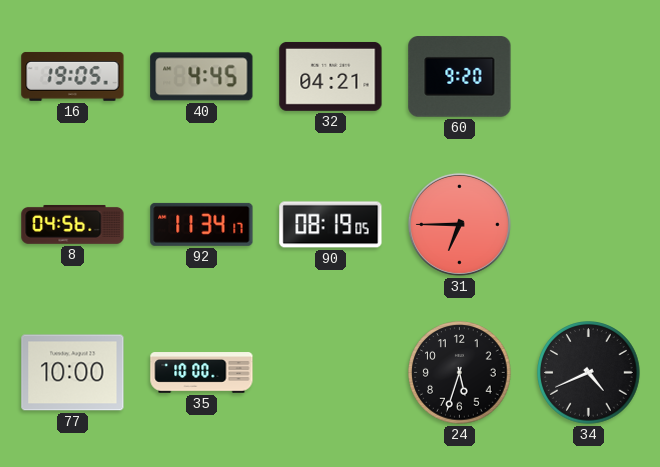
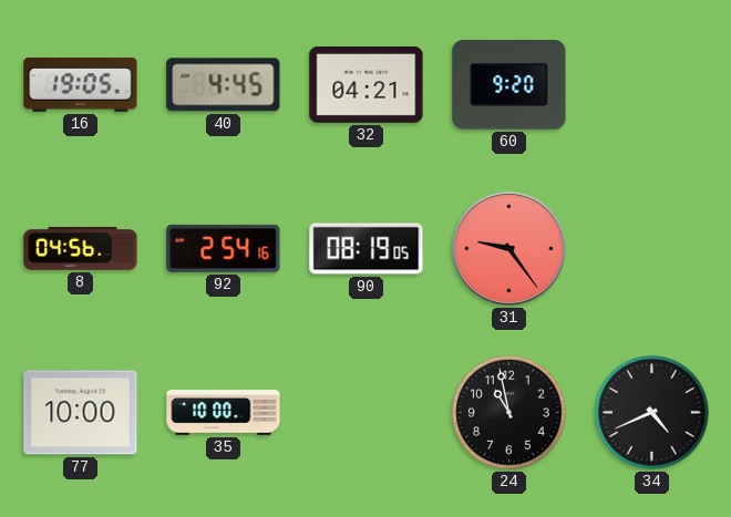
92: 11:34 -> 2:54 (224, 248)
31: 6:45 -> 9:24 (508, 248)
24: 5:33 -> 10:58 (509, 413)
